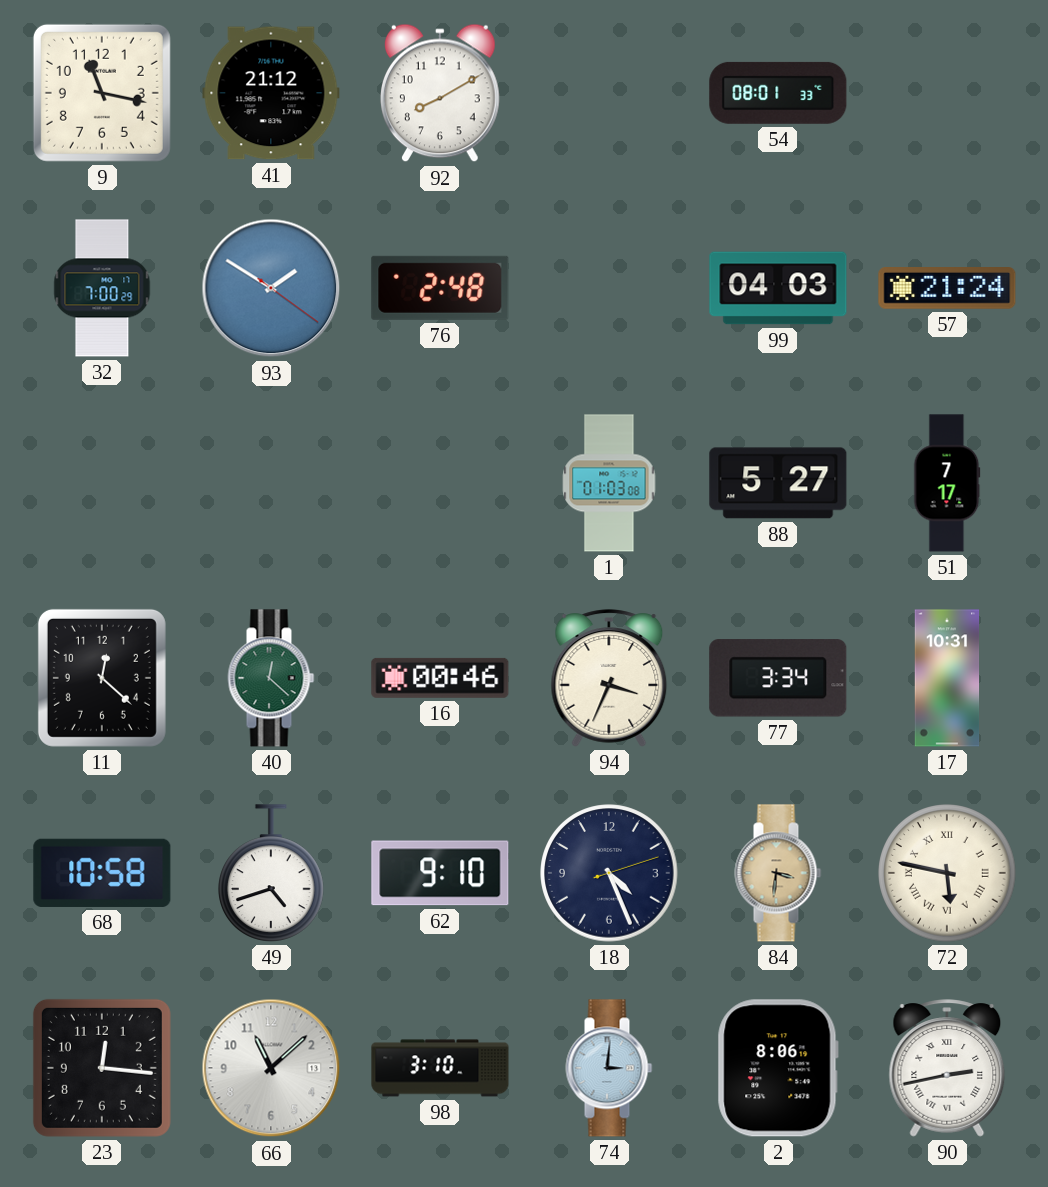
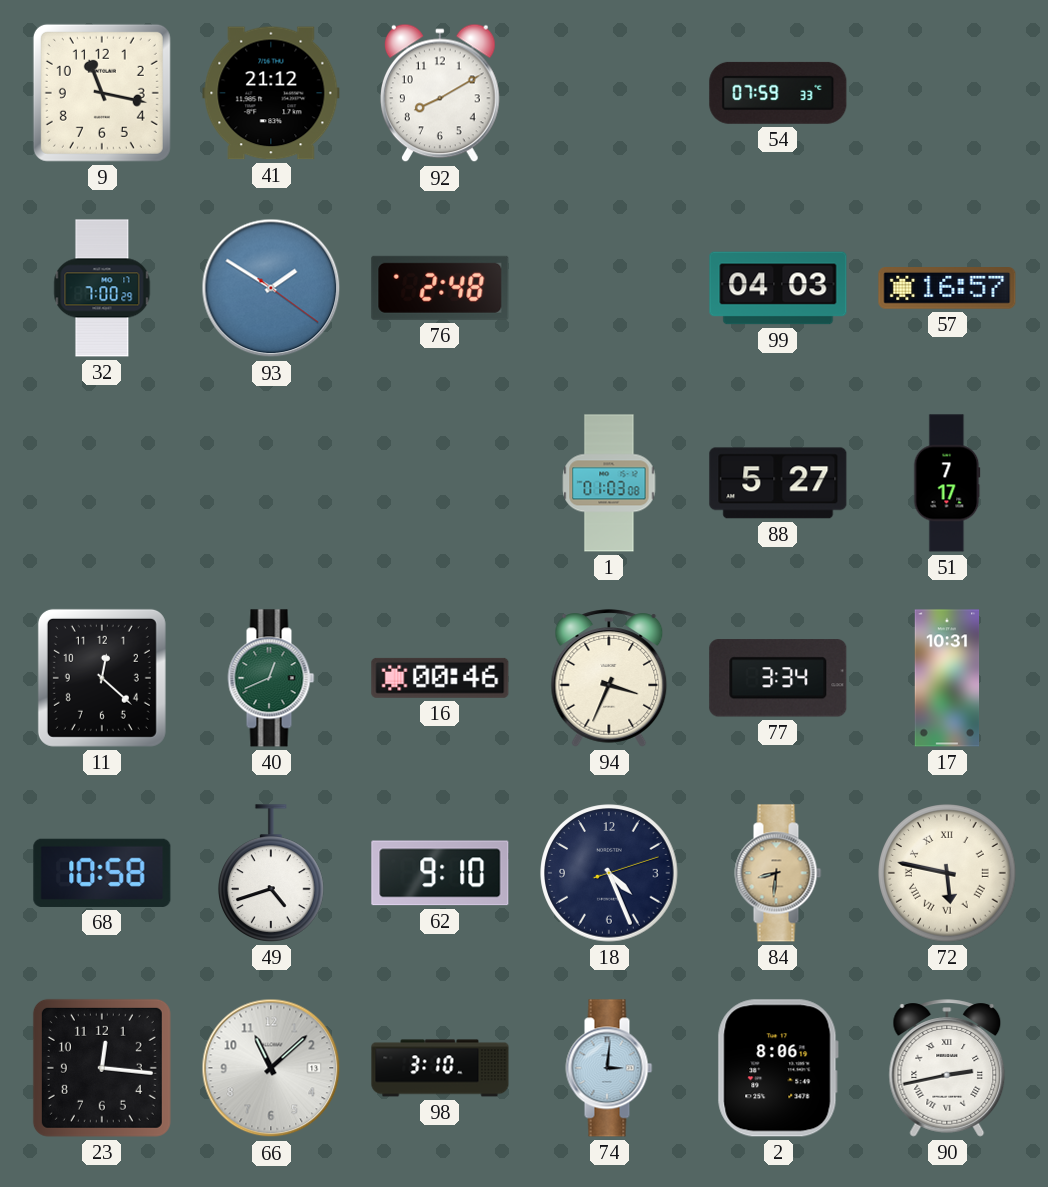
54: 08:01 -> 07:59 (778, 93)
57: 21:24 -> 16:57 (947, 289)
40: 12:22 -> 12:41 (271, 678)
84: 3:31 -> 8:31 (778, 873)
